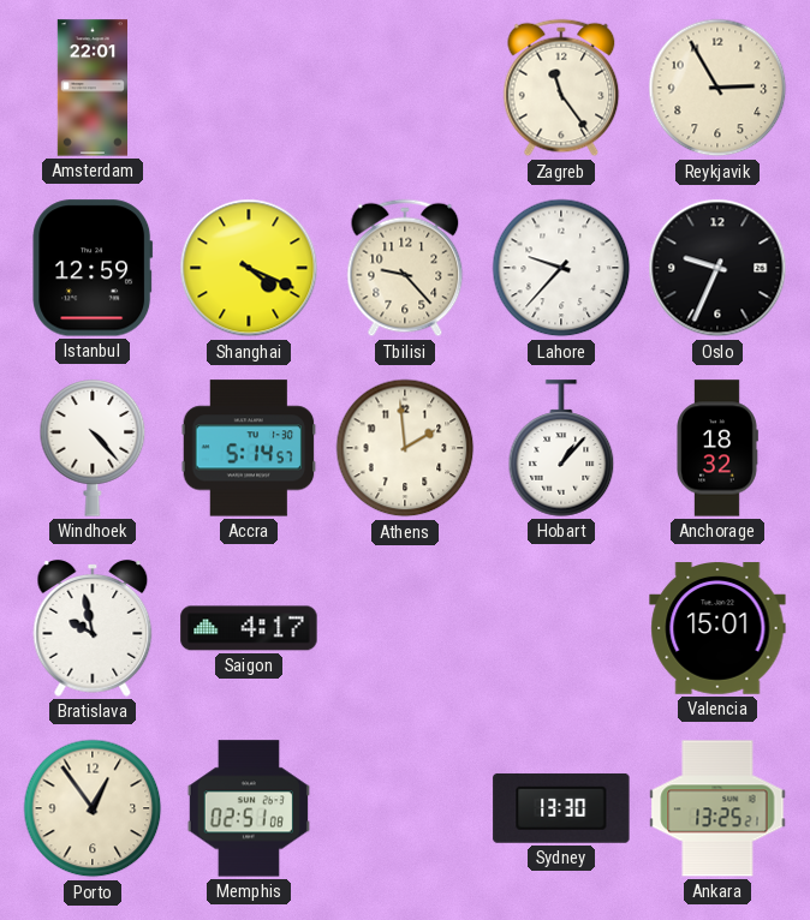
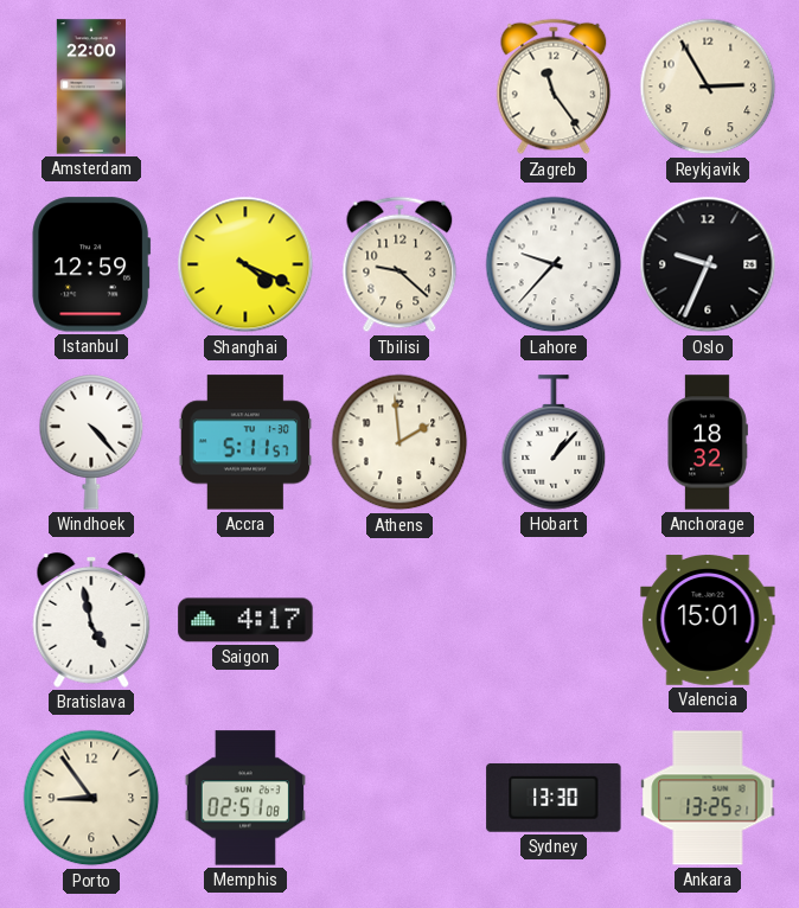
Amsterdam: 22:01 -> 22:00 (90, 87)
Tbilisi: 9:23 -> 9:22 (399, 264)
Accra: 5:14 -> 5:11 (245, 442)
Bratislava: 9:58 -> 4:58 (91, 621)
Porto: 12:54 -> 8:54 (91, 798)
